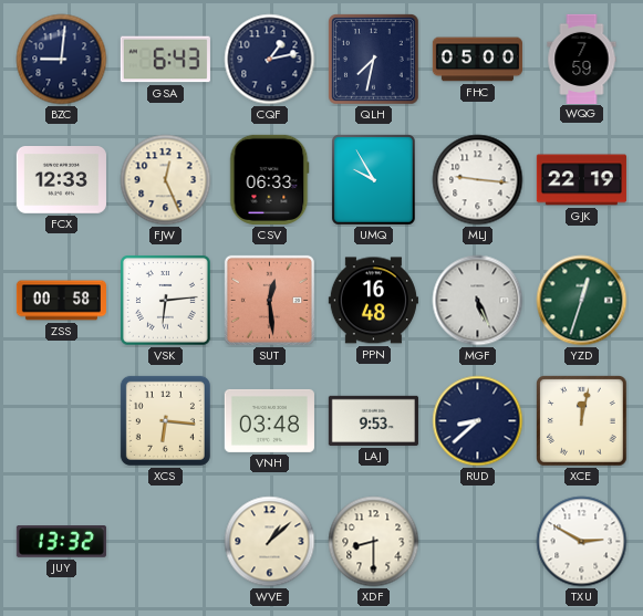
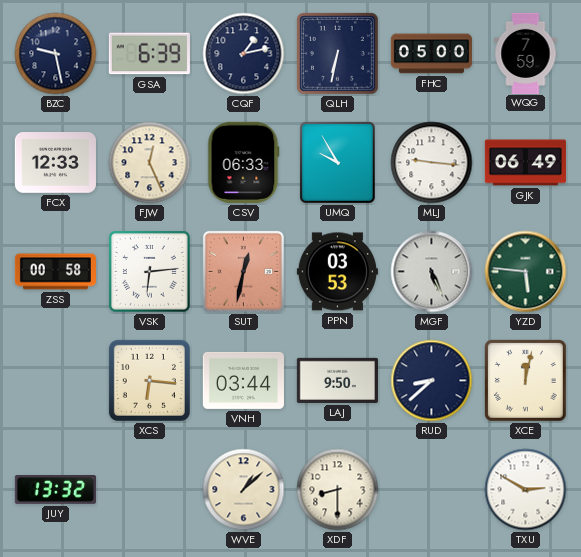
BZC: 9:01 -> 9:28 (56, 54)
GSA: 6:43 -> 6:39 (149, 54)
QLH: 7:32 -> 6:32 (338, 54)
GJK: 22:19 -> 06:49 (525, 163)
SUT: 12:29 -> 12:32 (243, 271)
PPN: 16:48 -> 03:53 (337, 272)
YZD: 12:33 -> 5:46 (526, 272)
VNH: 03:48 -> 03:44 (243, 380)
LAJ: 9:53 -> 9:50 (337, 380)
